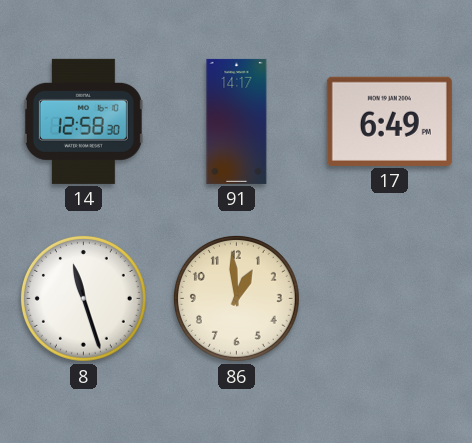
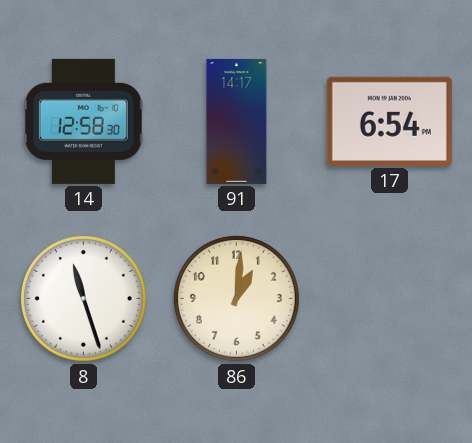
17: 6:49 -> 6:54 (389, 121)
86: 12:59 -> 1:01 (236, 298)
